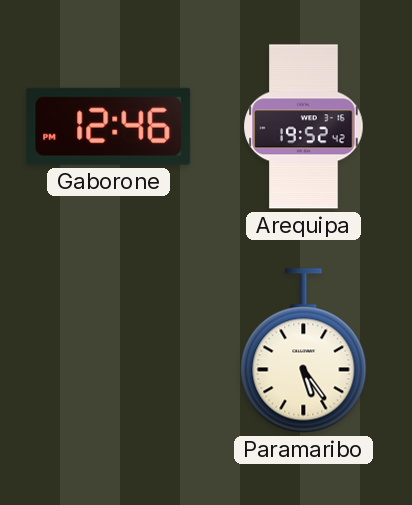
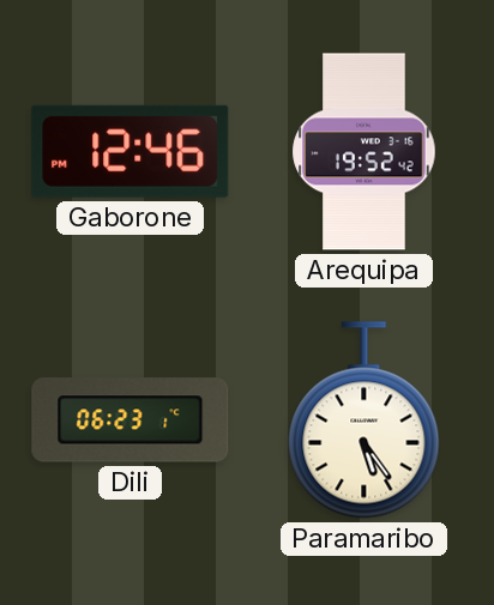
Dili: none -> 06:23 (131, 421)
